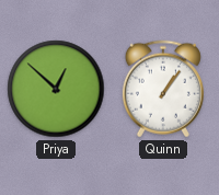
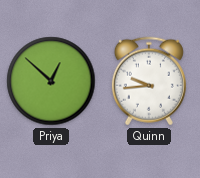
Quinn: 1:06 -> 9:44 (149, 81)
